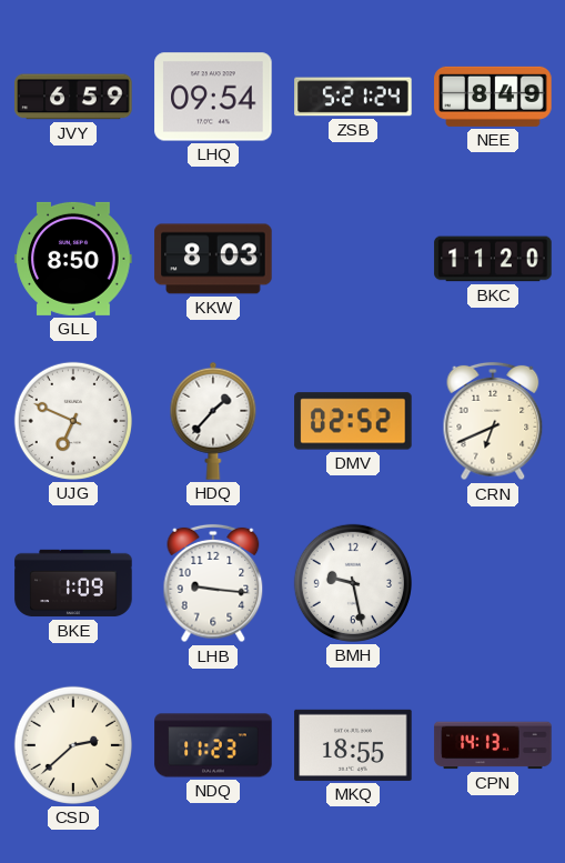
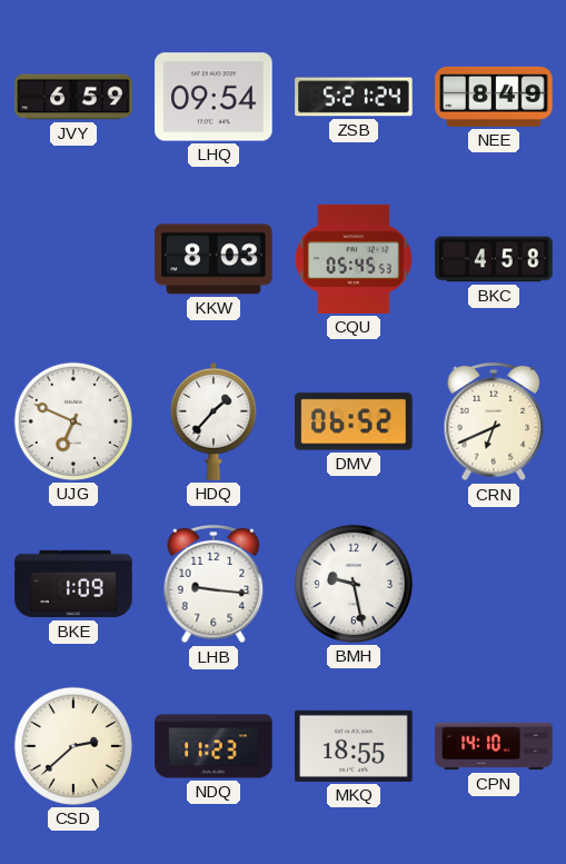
GLL: 8:50 -> none (73, 259)
CQU: none -> 05:45 (354, 259)
BKC: 11:20 -> 4:58 (494, 259)
DMV: 02:52 -> 06:52 (354, 421)
CPN: 14:13 -> 14:10 (494, 746)
